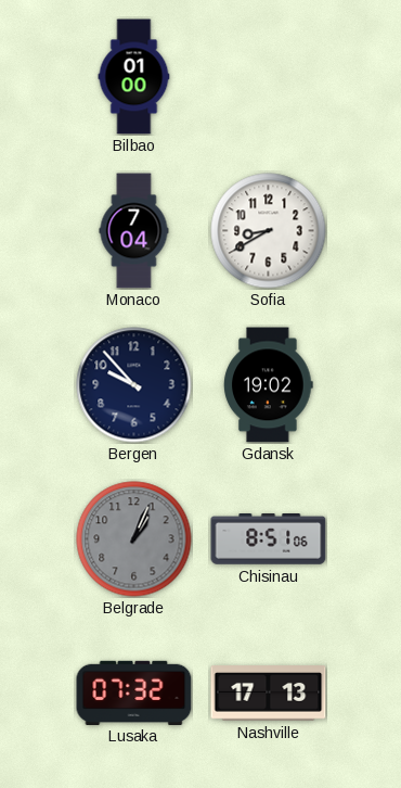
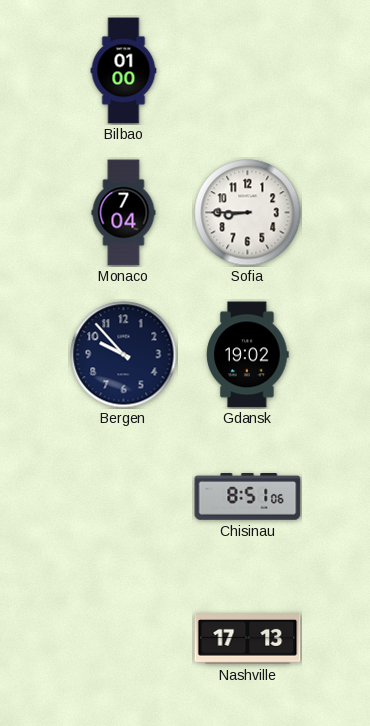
Sofia: 8:40 -> 8:45 (248, 213)
Belgrade: 1:04 -> none (134, 539)
Lusaka: 07:32 -> none (134, 692)
